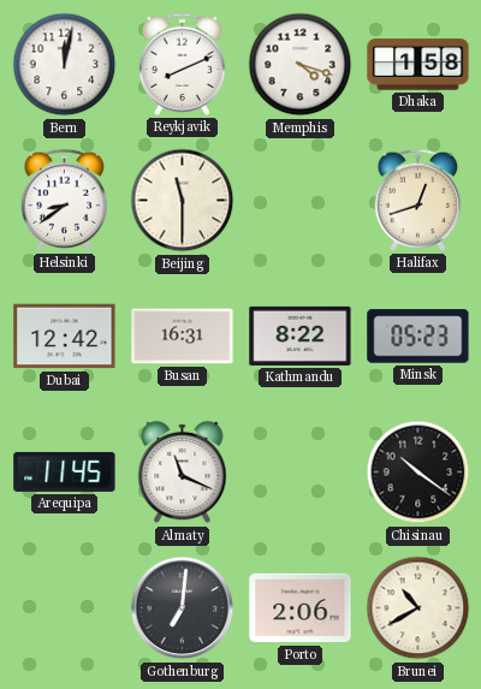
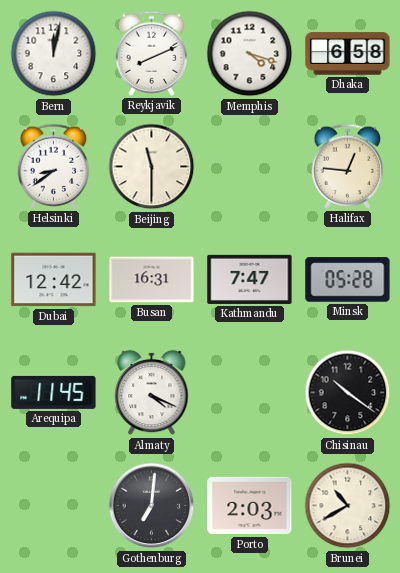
Dhaka: 1:58 -> 6:58 (348, 54)
Halifax: 12:42 -> 12:46 (348, 166)
Kathmandu: 8:22 -> 7:47 (250, 279)
Minsk: 05:23 -> 05:28 (348, 280)
Almaty: 11:19 -> 4:19 (152, 393)
Porto: 2:06 -> 2:03 (250, 506)
